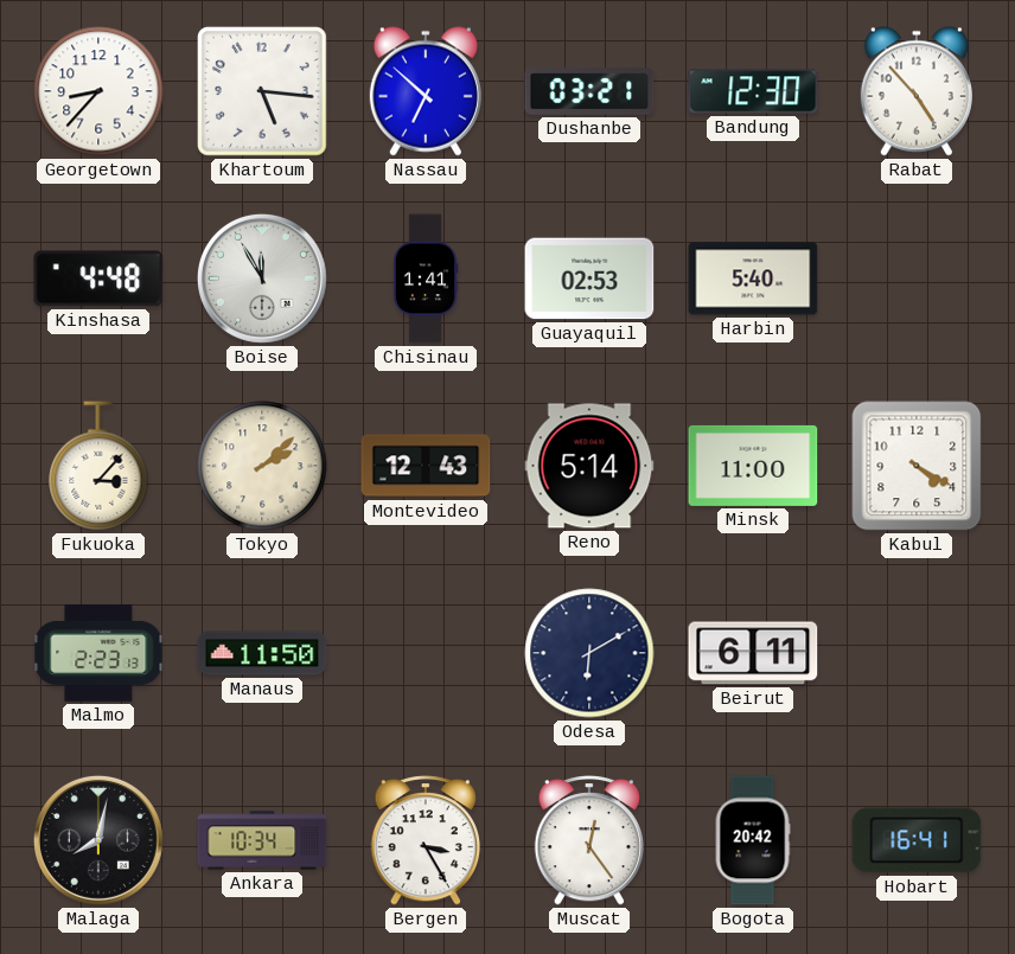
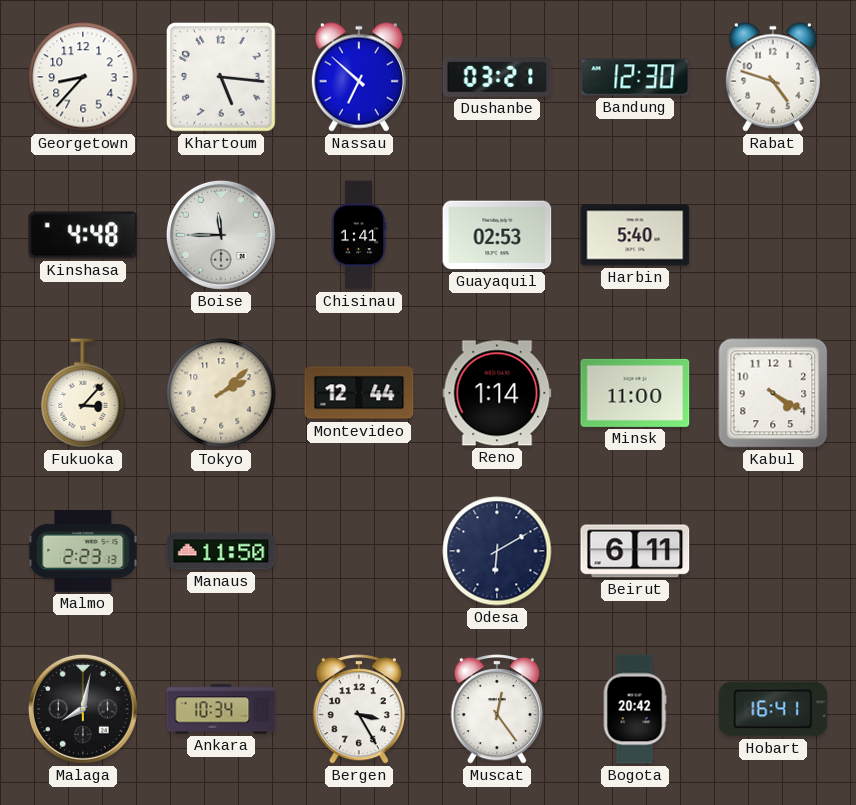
Rabat: 4:53 -> 4:48 (773, 77)
Boise: 11:55 -> 11:45 (221, 235)
Montevideo: 12:43 -> 12:44 (359, 393)
Reno: 5:14 -> 1:14 (497, 393)
